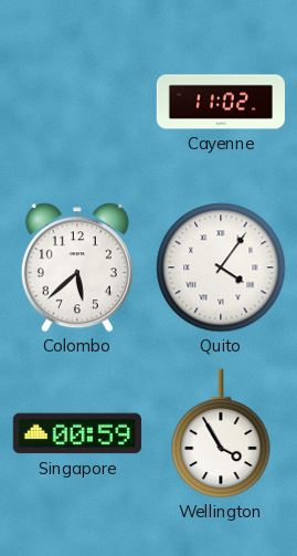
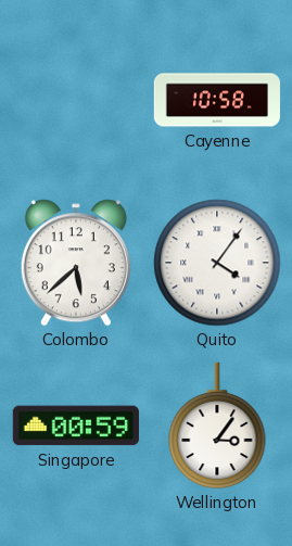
Cayenne: 11:02 -> 10:58 (217, 100)
Wellington: 3:55 -> 3:06 (217, 426)
